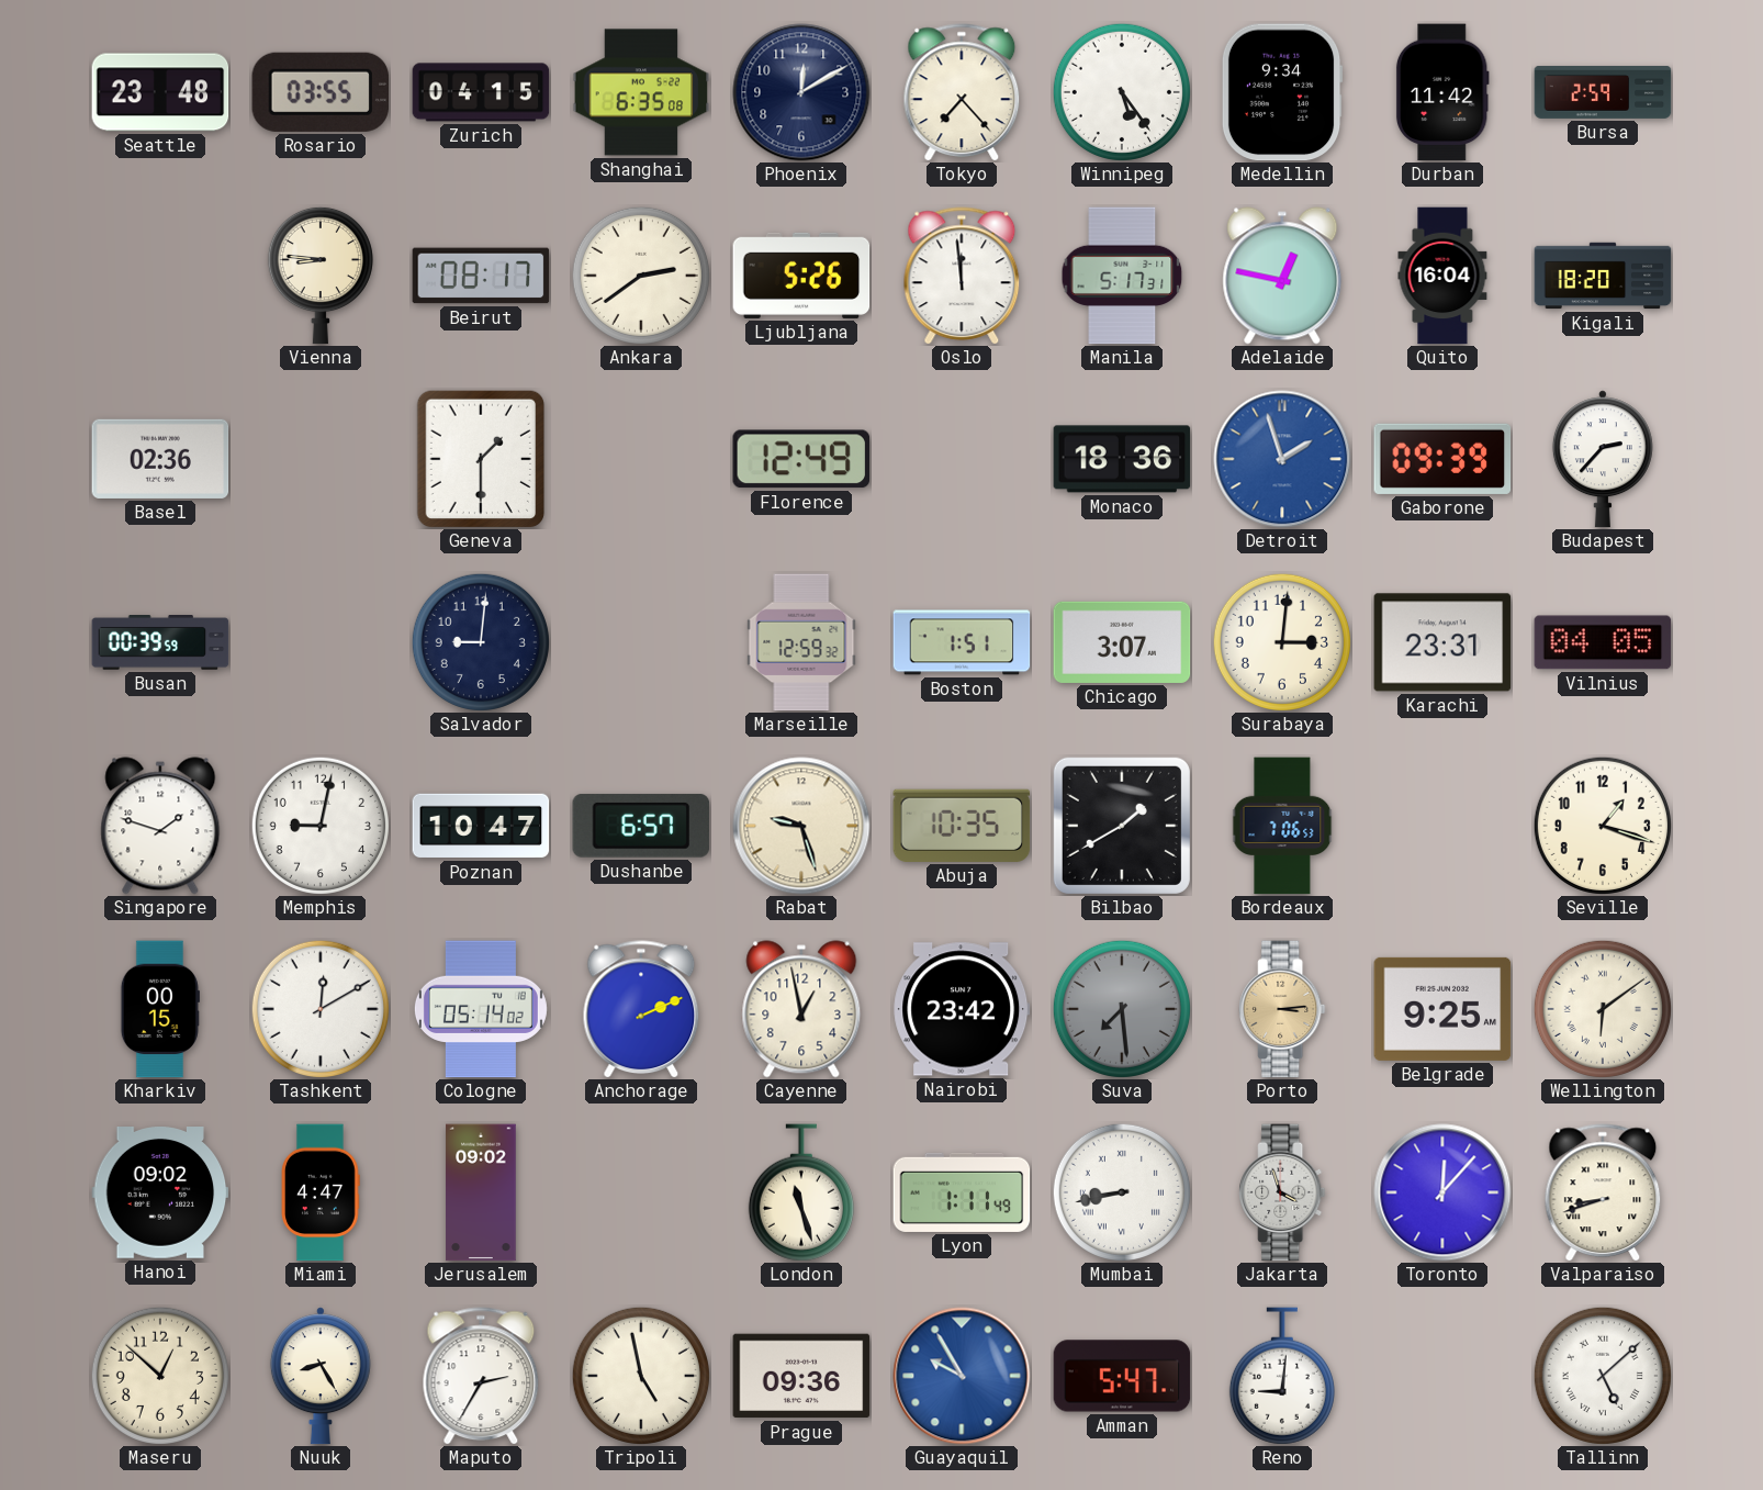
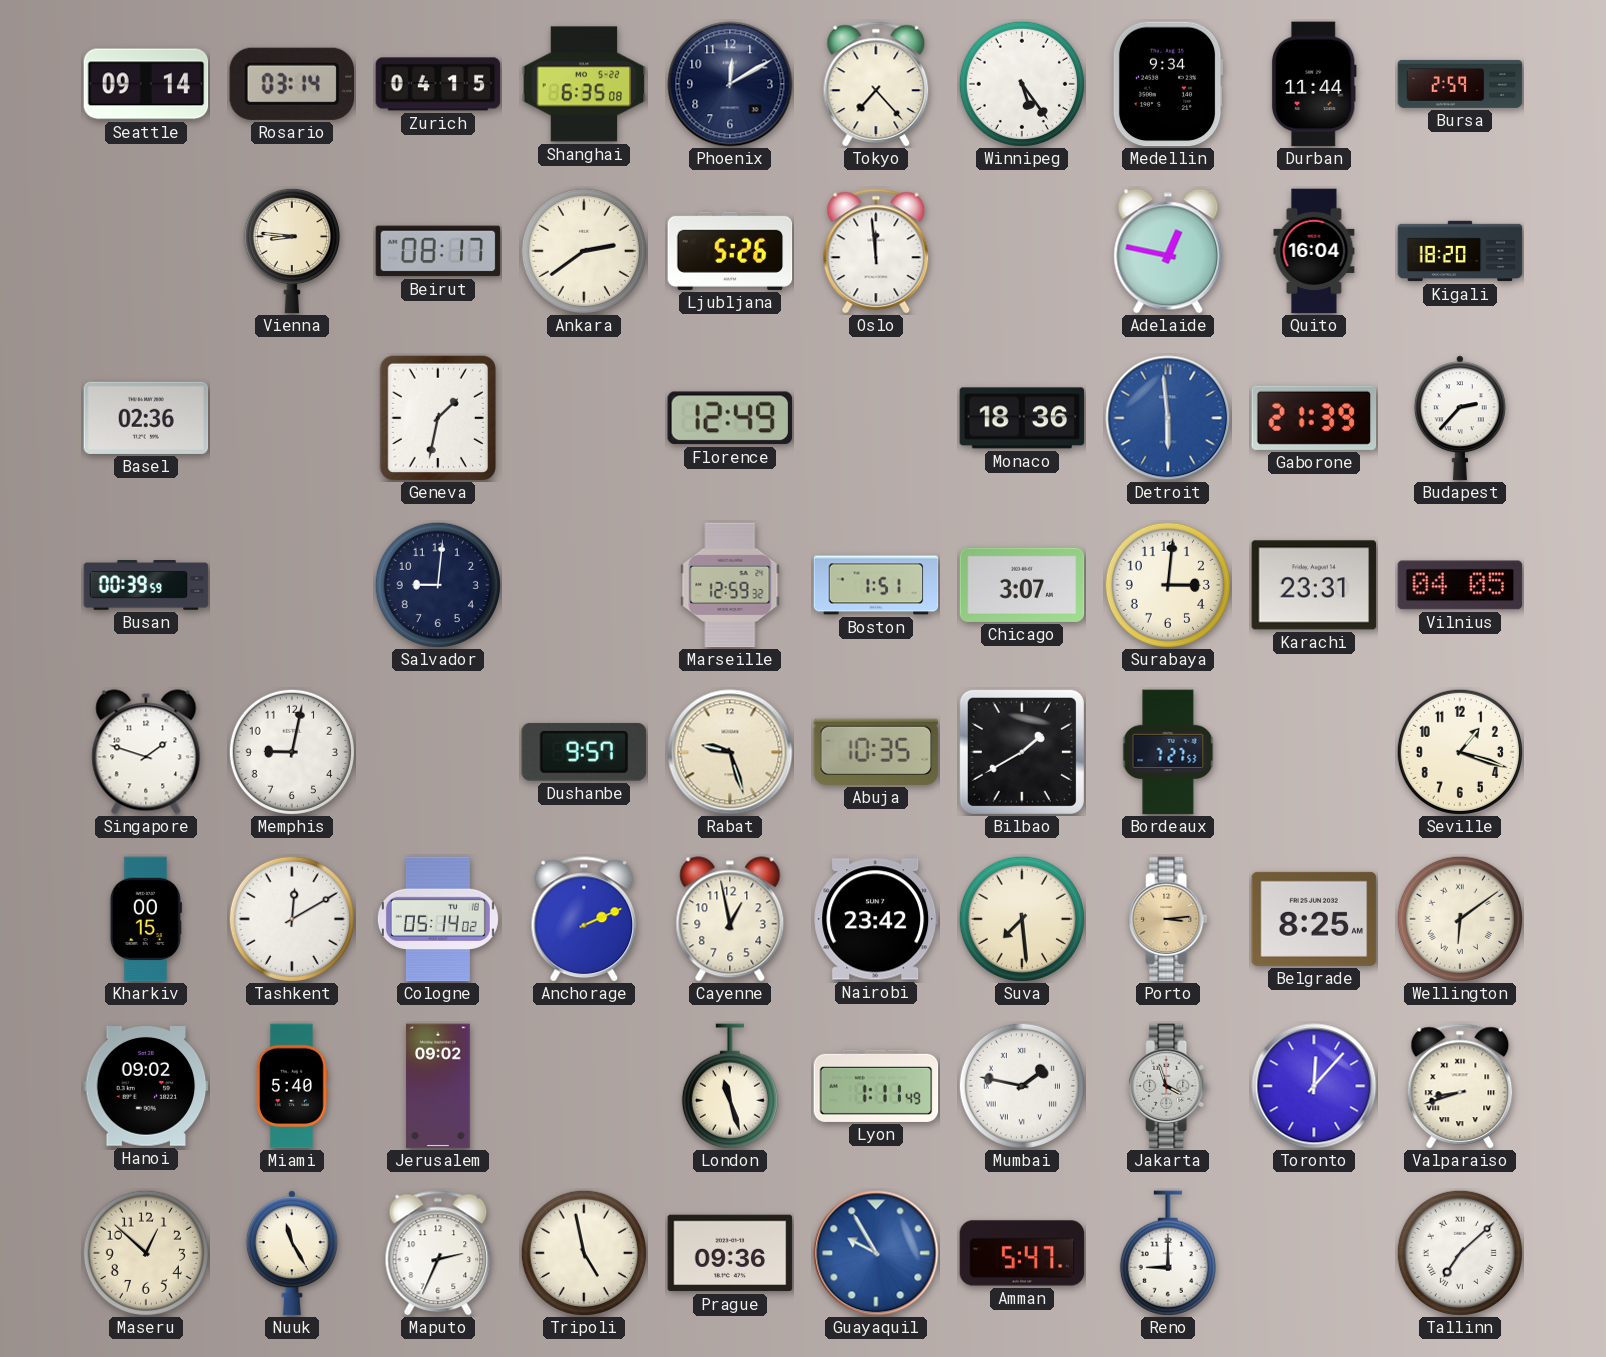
Seattle: 23:48 -> 09:14 (146, 84)
Rosario: 03:55 -> 03:14 (291, 84)
Durban: 11:42 -> 11:44 (1314, 84)
Manila: 5:17 -> none (1122, 276)
Geneva: 1:30 -> 1:32 (438, 418)
Detroit: 1:57 -> 5:59 (1168, 418)
Gaborone: 09:39 -> 21:39 (1314, 418)
Poznan: 10:47 -> none (481, 826)
Dushanbe: 6:57 -> 9:57 (584, 752)
Bordeaux: 7:06 -> 7:27 (1168, 752)
Suva dial: grey -> cream (1022, 919)
Belgrade: 9:25 -> 8:25 (1314, 919)
Miami: 4:47 -> 5:40 (293, 1086)
Mumbai: 8:43 -> 1:47 (1022, 1086)
Nuuk: 8:25 -> 11:25 (292, 1253)
Maputo: 2:35 -> 2:34 (438, 1253)
Reno: 9:01 -> 9:00 (1168, 1253)
Tallinn: 5:08 -> 7:08 (1460, 1253)
